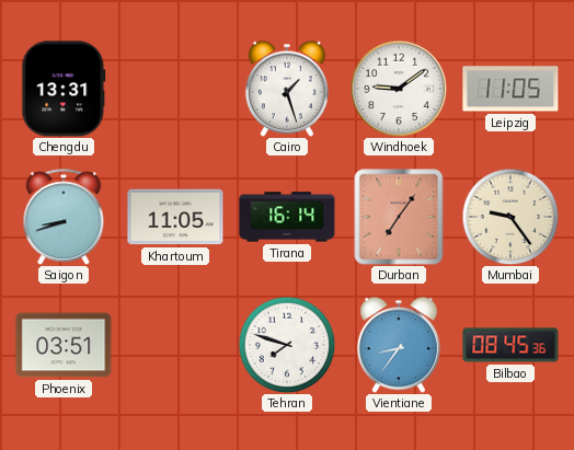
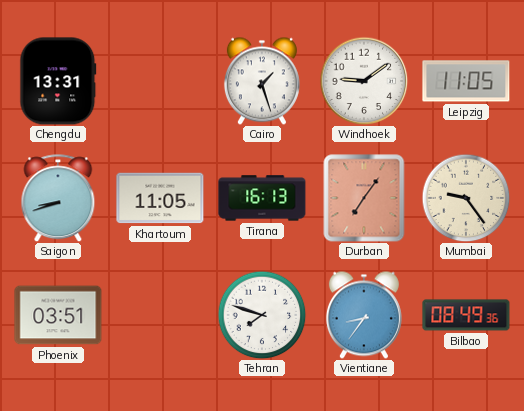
Tirana: 16:14 -> 16:13 (262, 198)
Bilbao: 08:45 -> 08:49 (466, 315)
